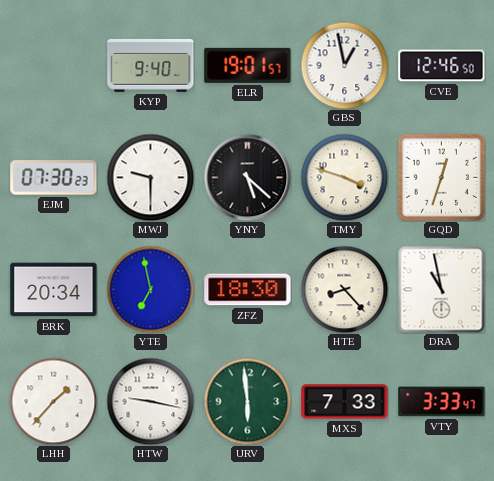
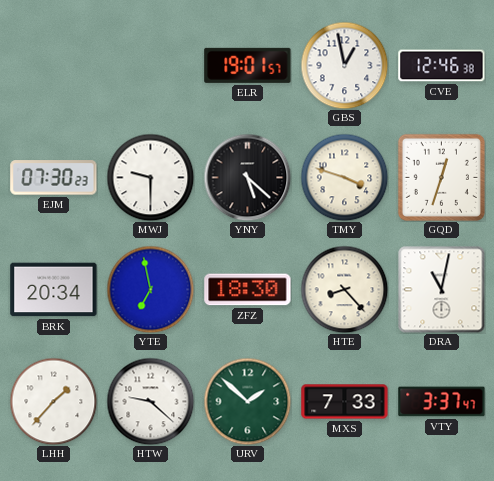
KYP: 9:40 -> none (151, 65)
CVE: 12:46:50 -> 12:46:38 (442, 66)
DRA: 10:58 -> 11:02 (441, 289)
HTW: 9:17 -> 9:22 (150, 401)
URV: 5:59 -> 1:52 (247, 401)
VTY: 3:33 -> 3:37 (442, 402)
